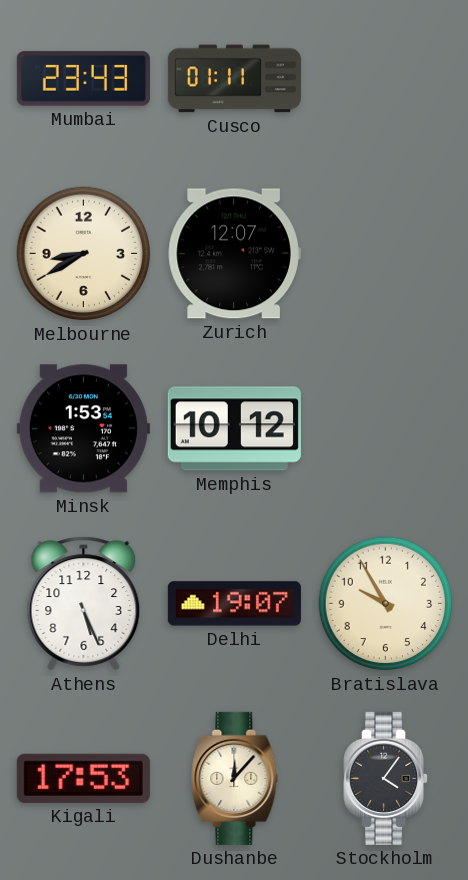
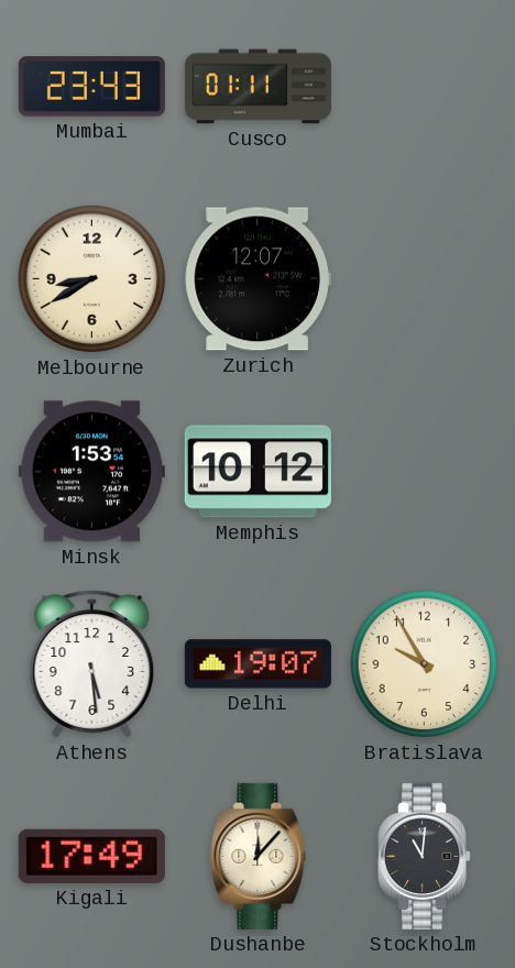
Athens: 5:26 -> 5:29 (92, 664)
Kigali: 17:53 -> 17:49 (91, 856)
Stockholm: 4:06 -> 11:01 (425, 856)
